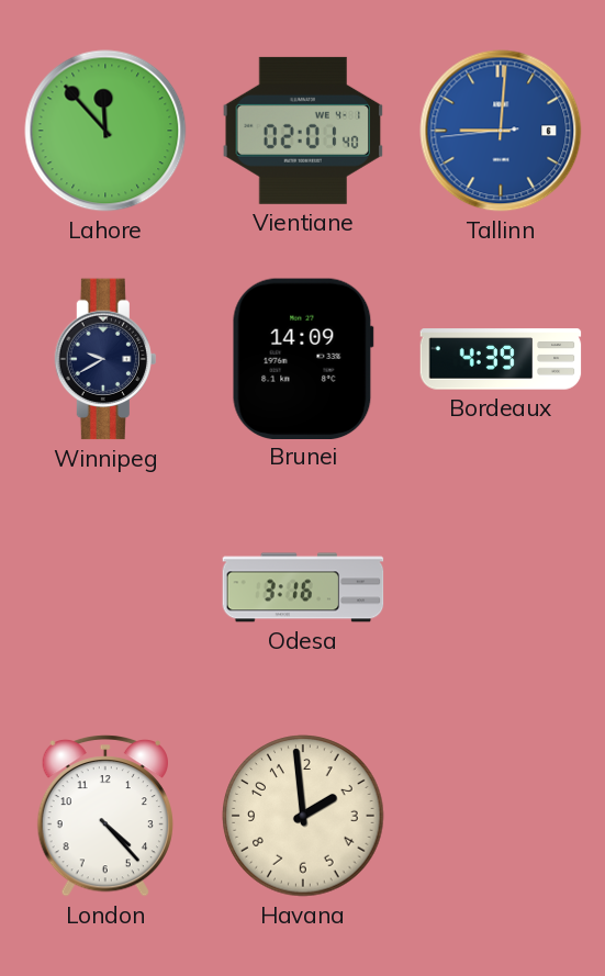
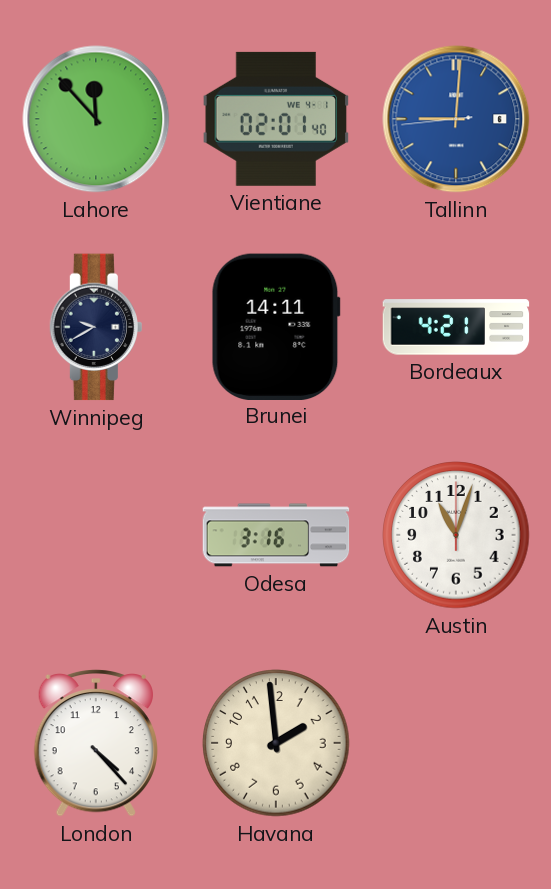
Brunei: 14:09 -> 14:11 (276, 326)
Bordeaux: 4:39 -> 4:21 (456, 327)
Austin: none -> 11:03 (456, 535)
